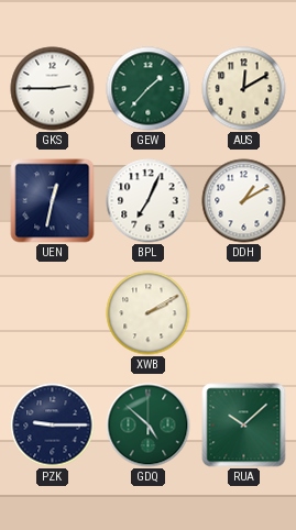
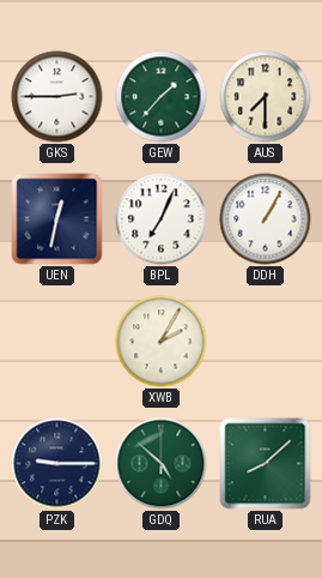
AUS: 12:10 -> 7:30 (266, 97)
DDH: 1:10 -> 1:05 (266, 219)
XWB: 2:10 -> 2:05 (162, 342)
RUA: 10:08 -> 8:08 (266, 464)
